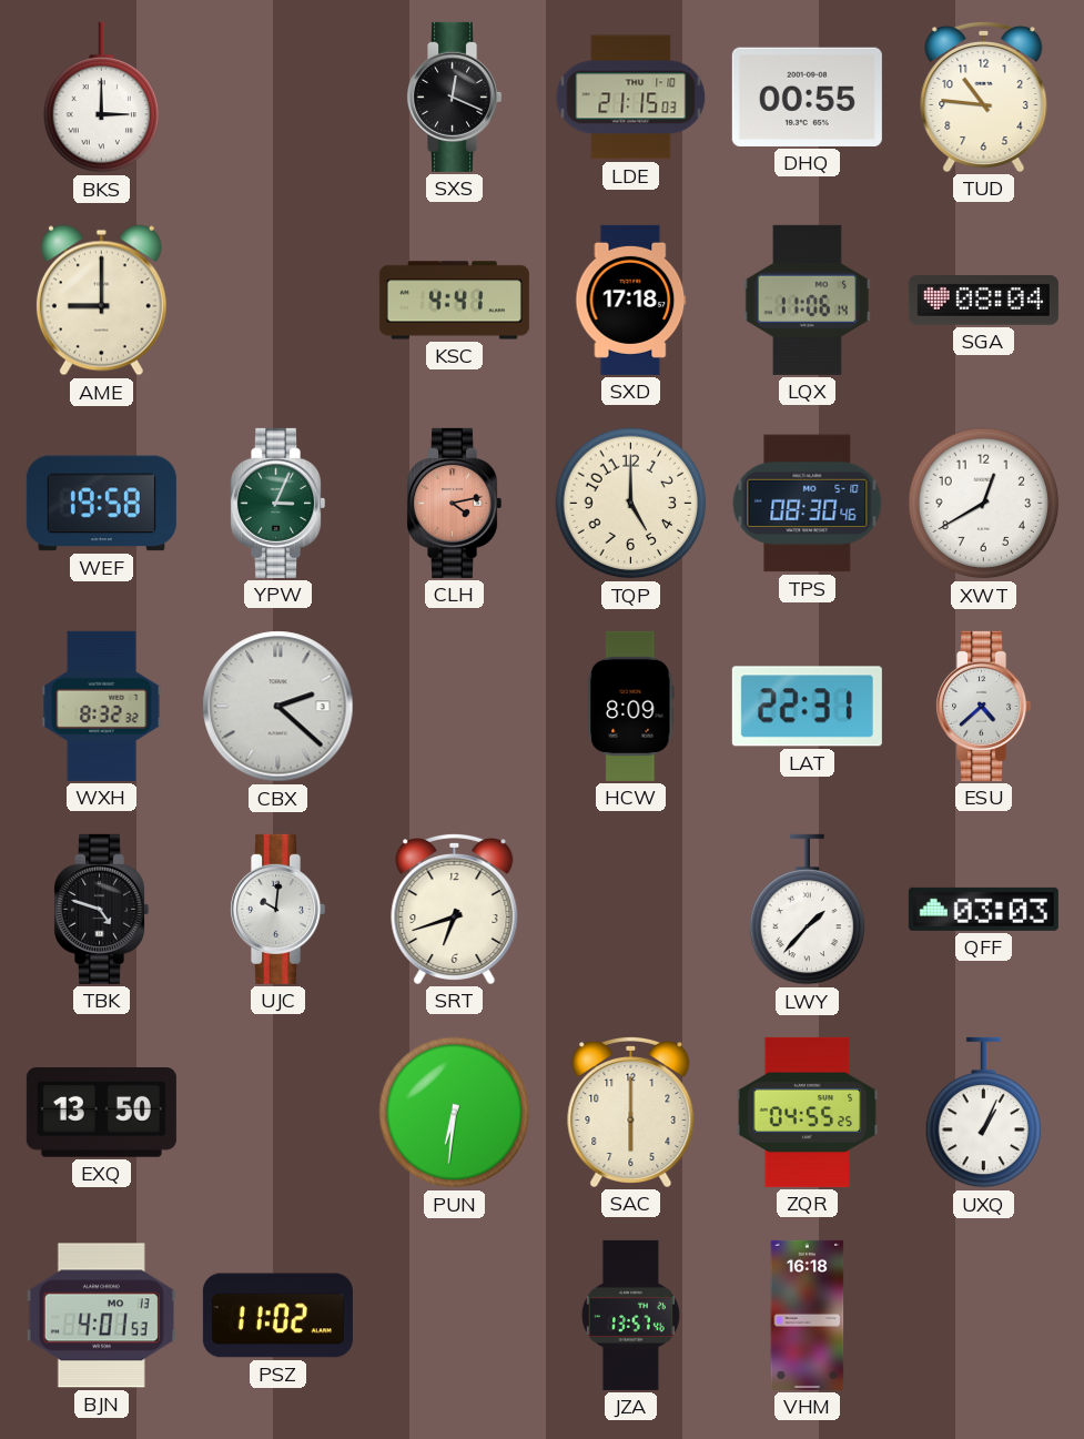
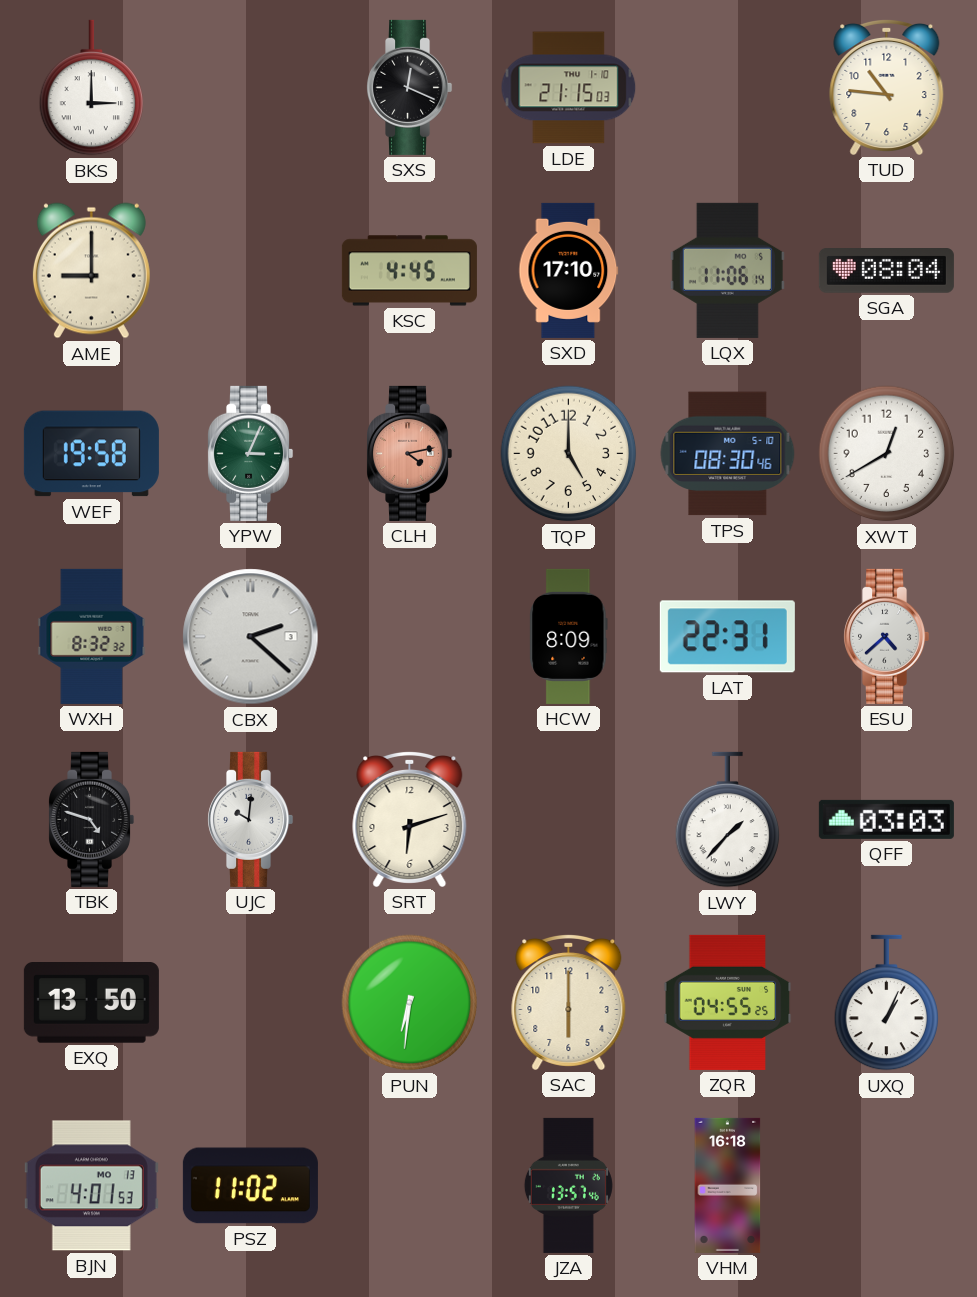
DHQ: 00:55 -> none (807, 97)
KSC: 4:41 -> 4:45 (409, 271)
SXD: 17:18 -> 17:10 (569, 270)
SRT: 6:42 -> 6:12 (410, 819)
